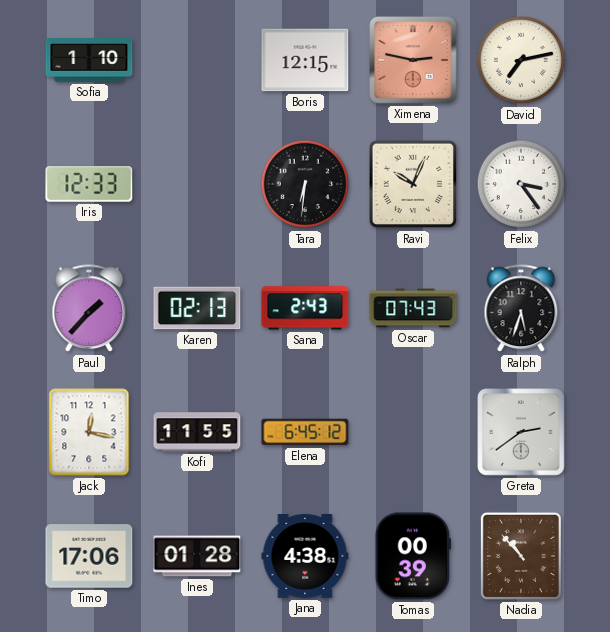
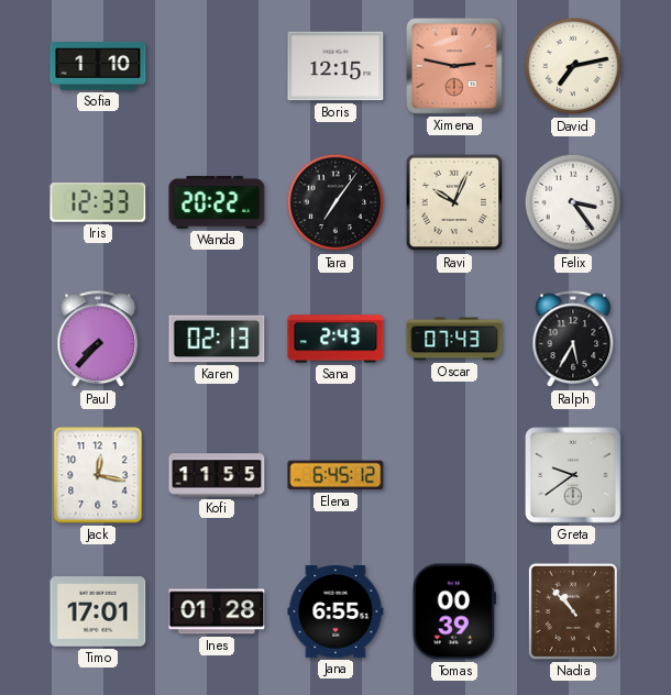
Wanda: none -> 20:22 (217, 202)
Tara: 6:31 -> 7:06 (335, 202)
Paul: 1:37 -> 7:37 (98, 340)
Ralph: 5:33 -> 5:35 (573, 340)
Greta: 2:39 -> 9:39 (573, 475)
Timo: 17:06 -> 17:01 (98, 611)
Jana: 4:38 -> 6:55 (335, 611)
